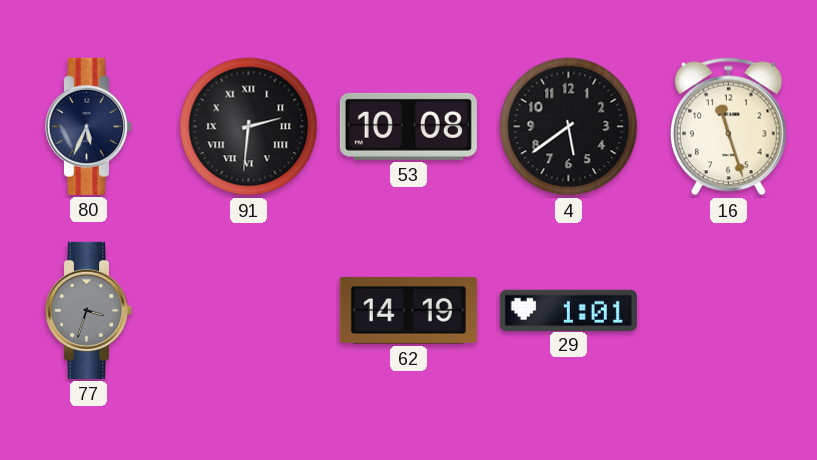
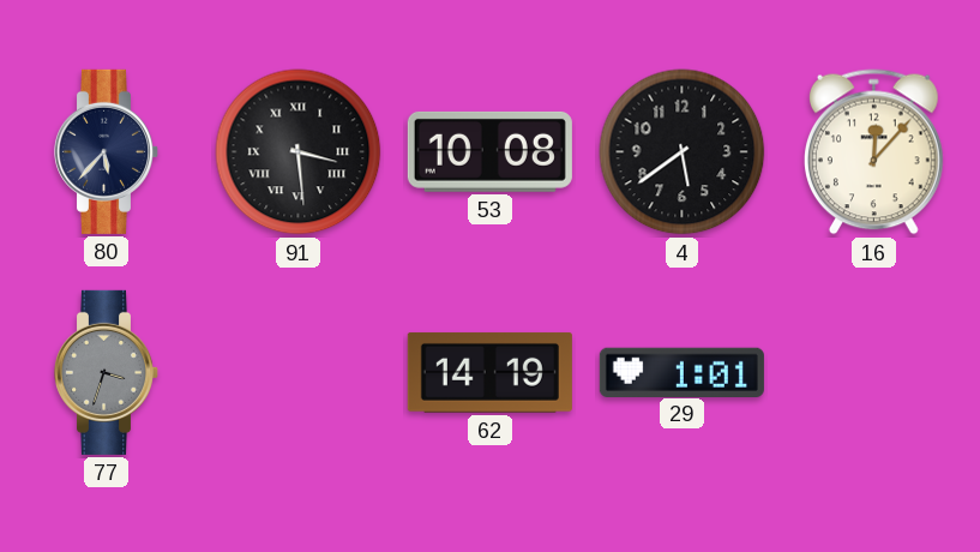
80: 5:34 -> 5:37 (107, 151)
91: 2:31 -> 3:29 (299, 152)
16: 11:27 -> 12:07 (873, 152)
